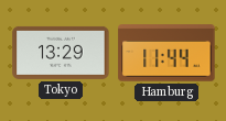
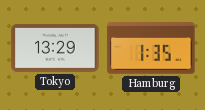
Hamburg: 11:44 -> 1:35 (151, 48)
